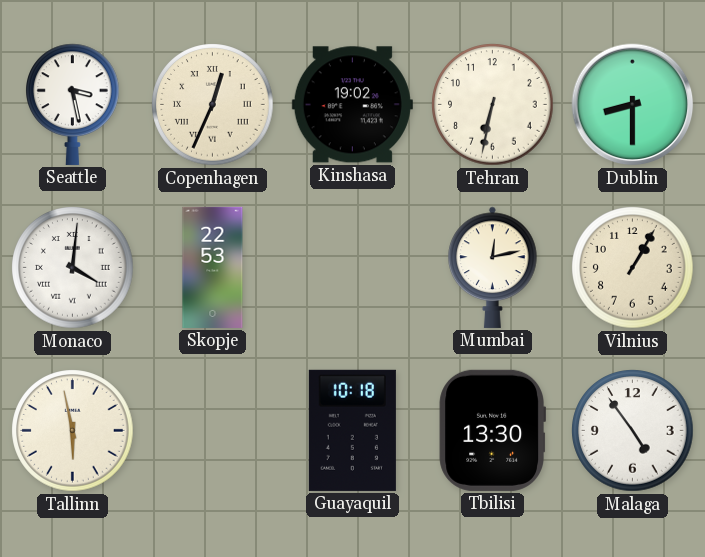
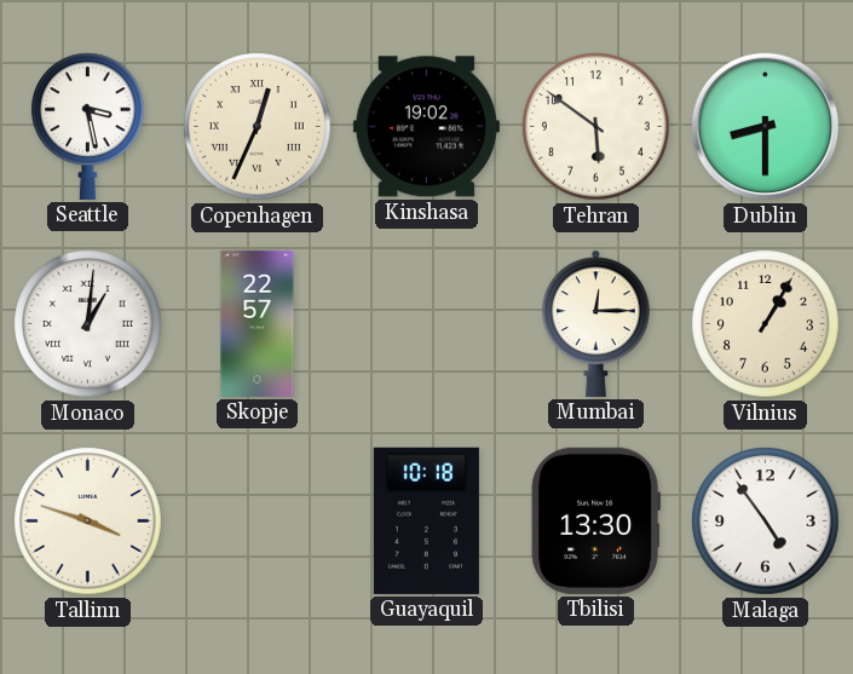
Tehran: 6:32 -> 5:51 (596, 127)
Monaco: 4:01 -> 1:01 (88, 324)
Skopje: 22:53 -> 22:57 (258, 323)
Mumbai: 12:13 -> 12:15 (596, 323)
Tallinn: 5:58 -> 3:48 (88, 522)
